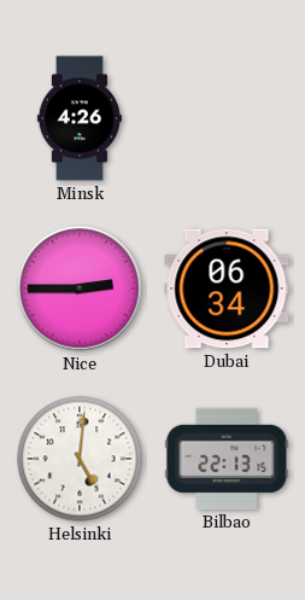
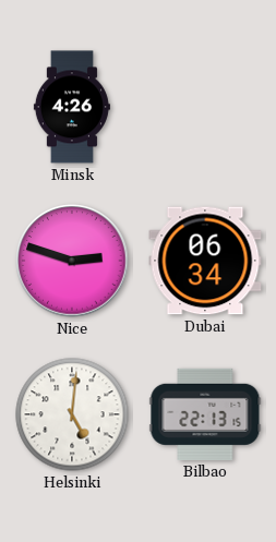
Nice: 2:45 -> 2:48 (72, 261)
